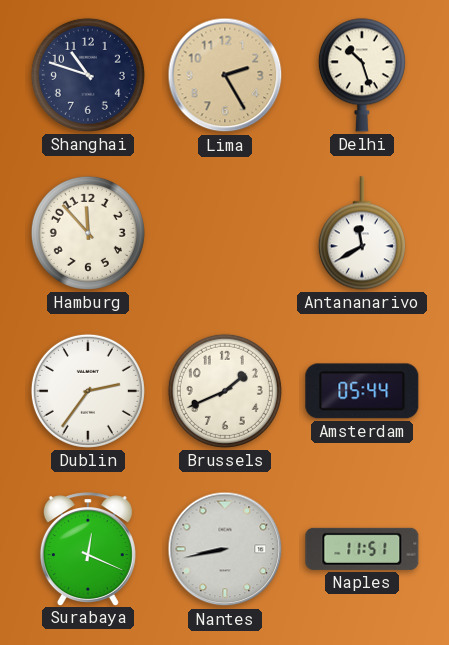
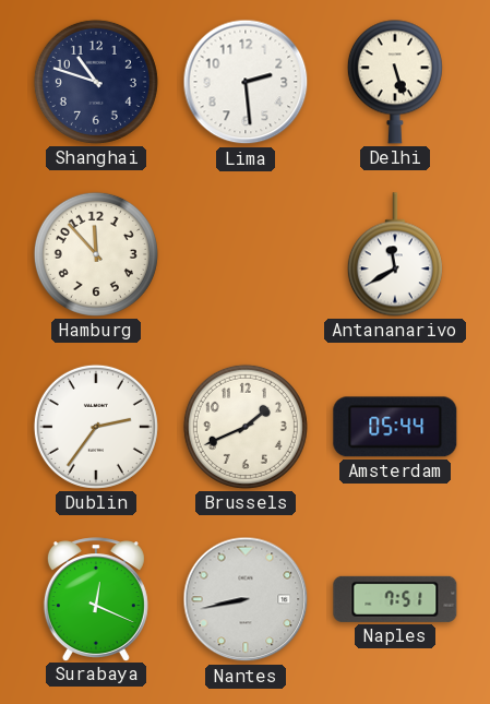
Lima: 2:25 -> 2:29 (246, 82)
Lima dial: champagne -> white (246, 82)
Delhi: 10:27 -> 5:27 (395, 82)
Naples: 11:51 -> 7:51 (395, 599)
